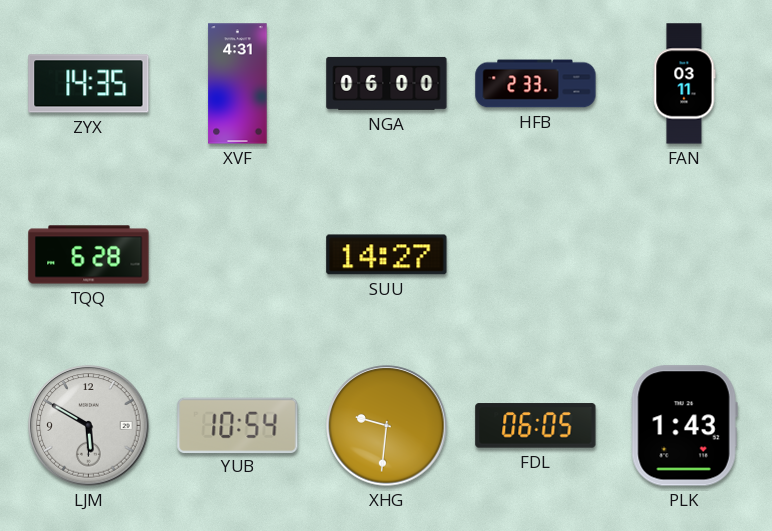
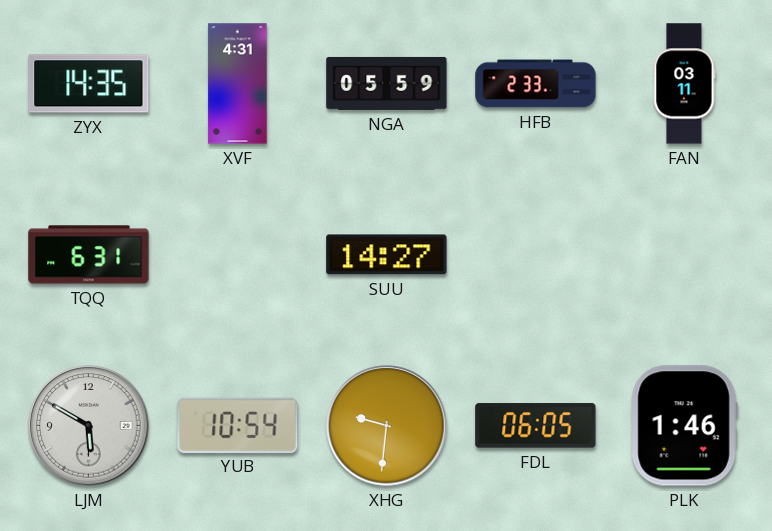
NGA: 06:00 -> 05:59 (387, 83)
TQQ: 6:28 -> 6:31 (89, 255)
PLK: 1:43 -> 1:46 (684, 426)
